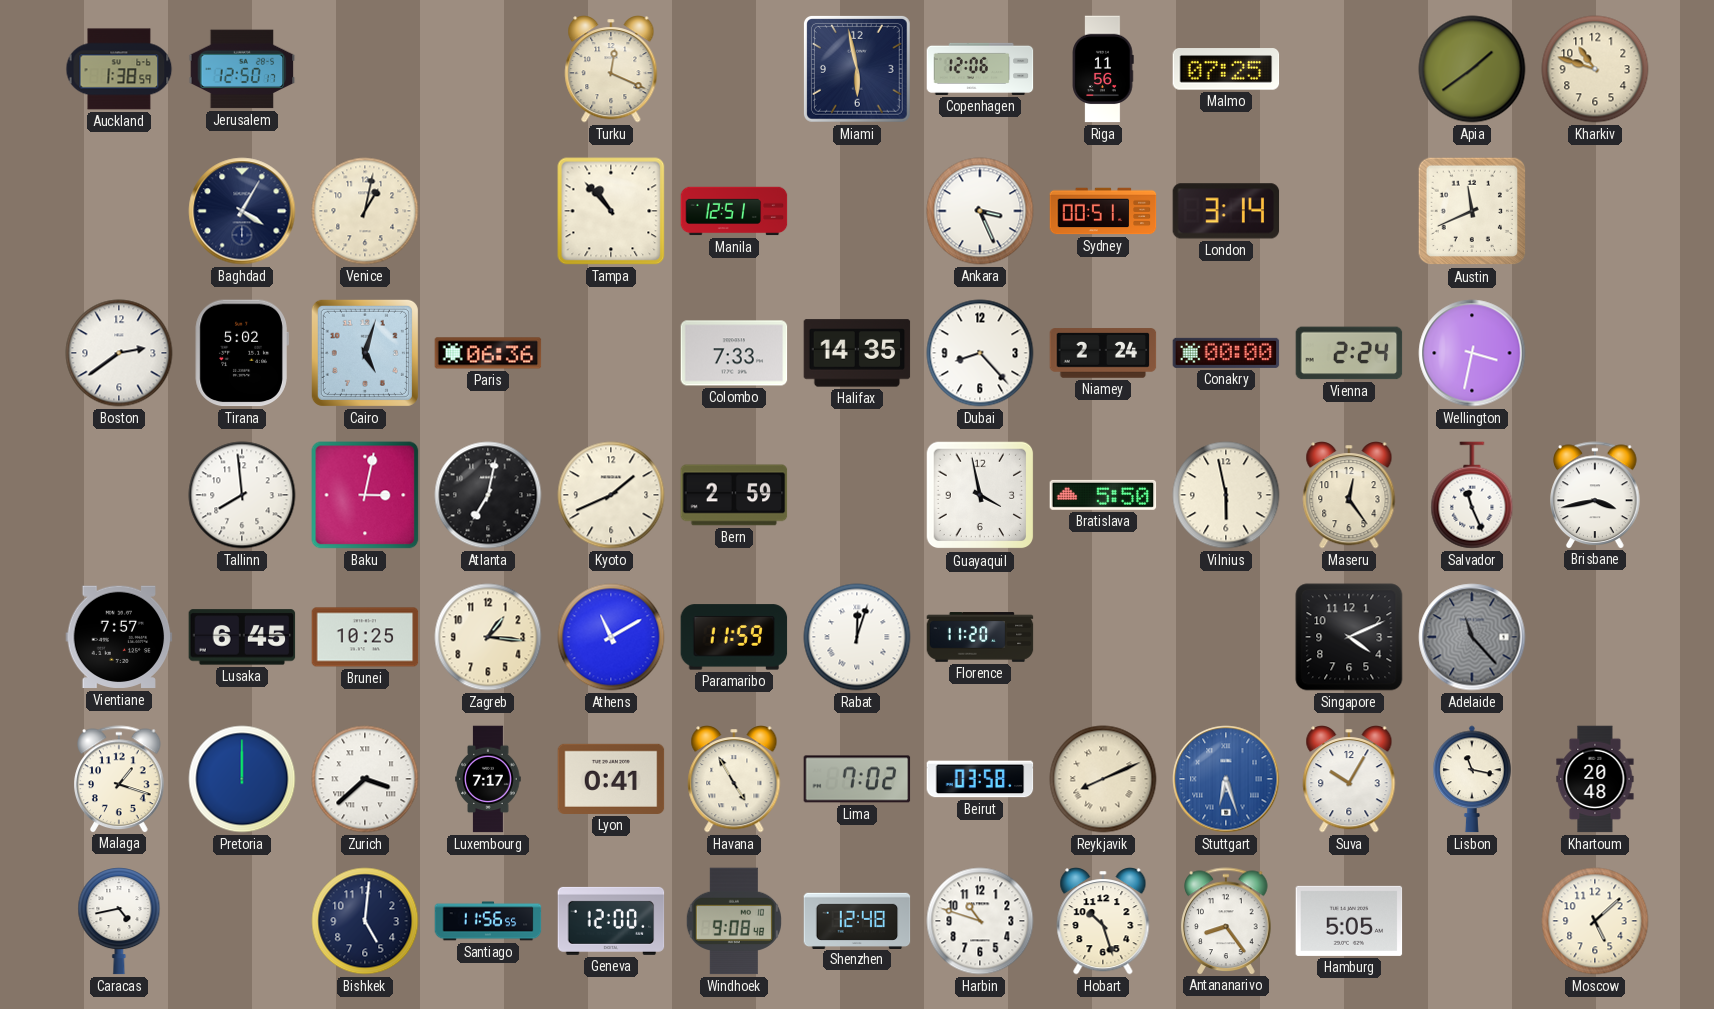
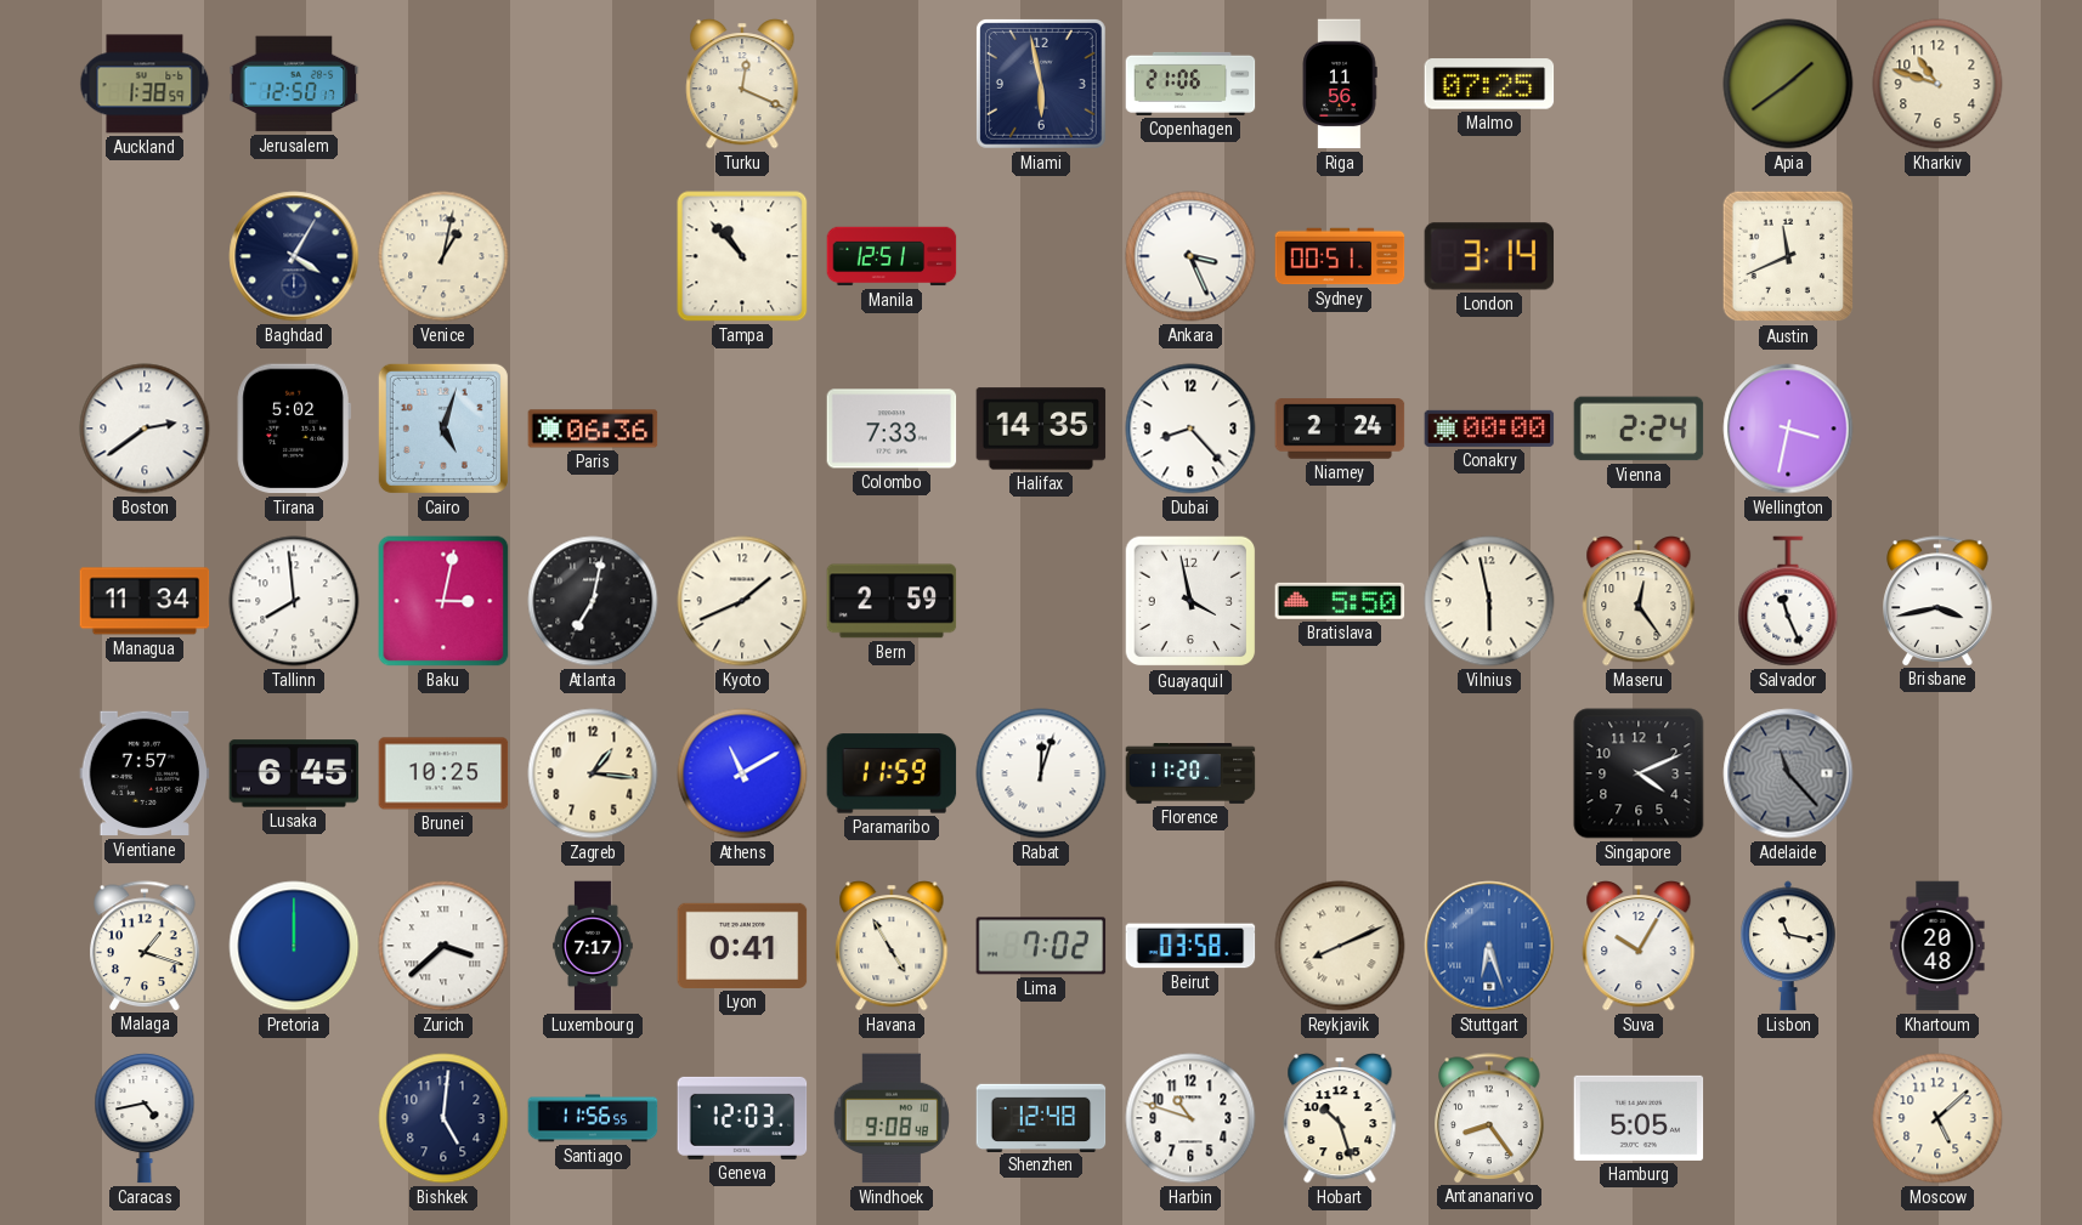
Copenhagen: 12:06 -> 21:06 (1190, 84)
Managua: none -> 11:34 (145, 601)
Geneva: 12:00 -> 12:03 (742, 1118)
